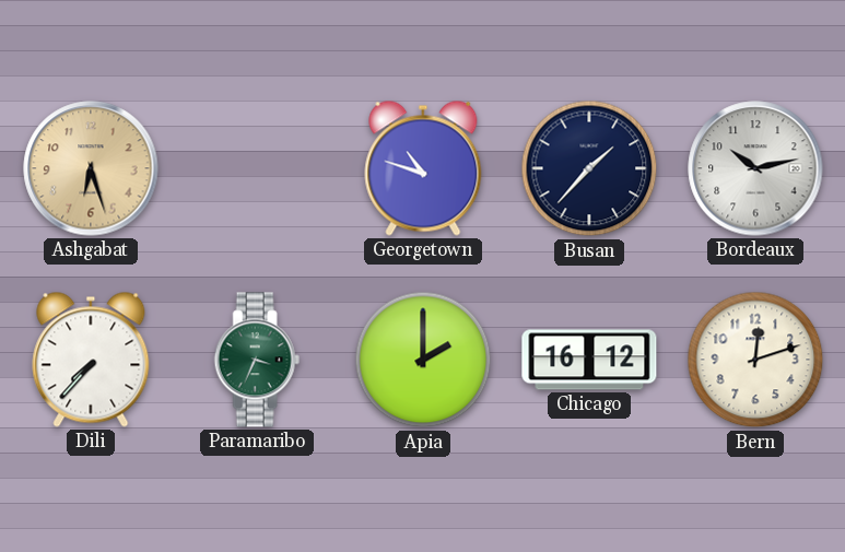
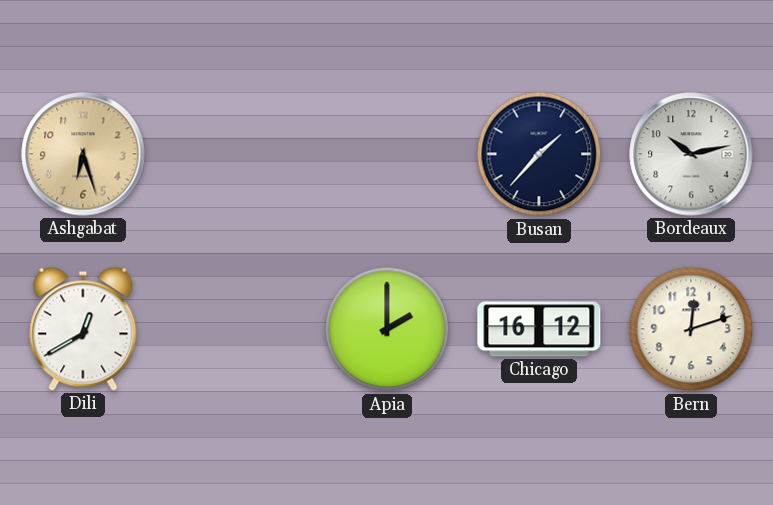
Georgetown: 10:48 -> none (423, 168)
Dili: 7:37 -> 12:40 (83, 329)
Paramaribo: 3:34 -> none (257, 360)
